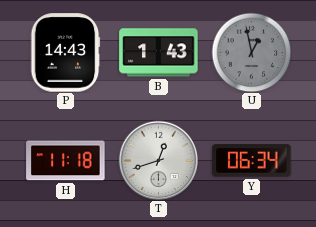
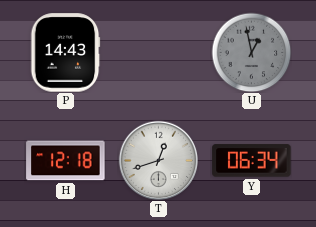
B: 1:43 -> none (159, 53)
H: 11:18 -> 12:18 (66, 161)
